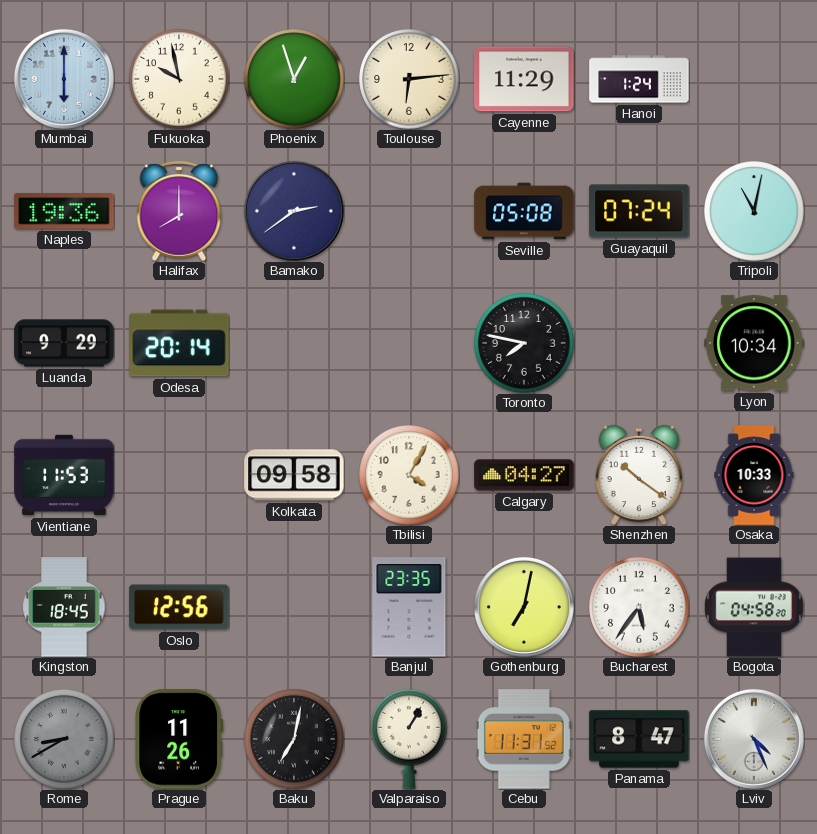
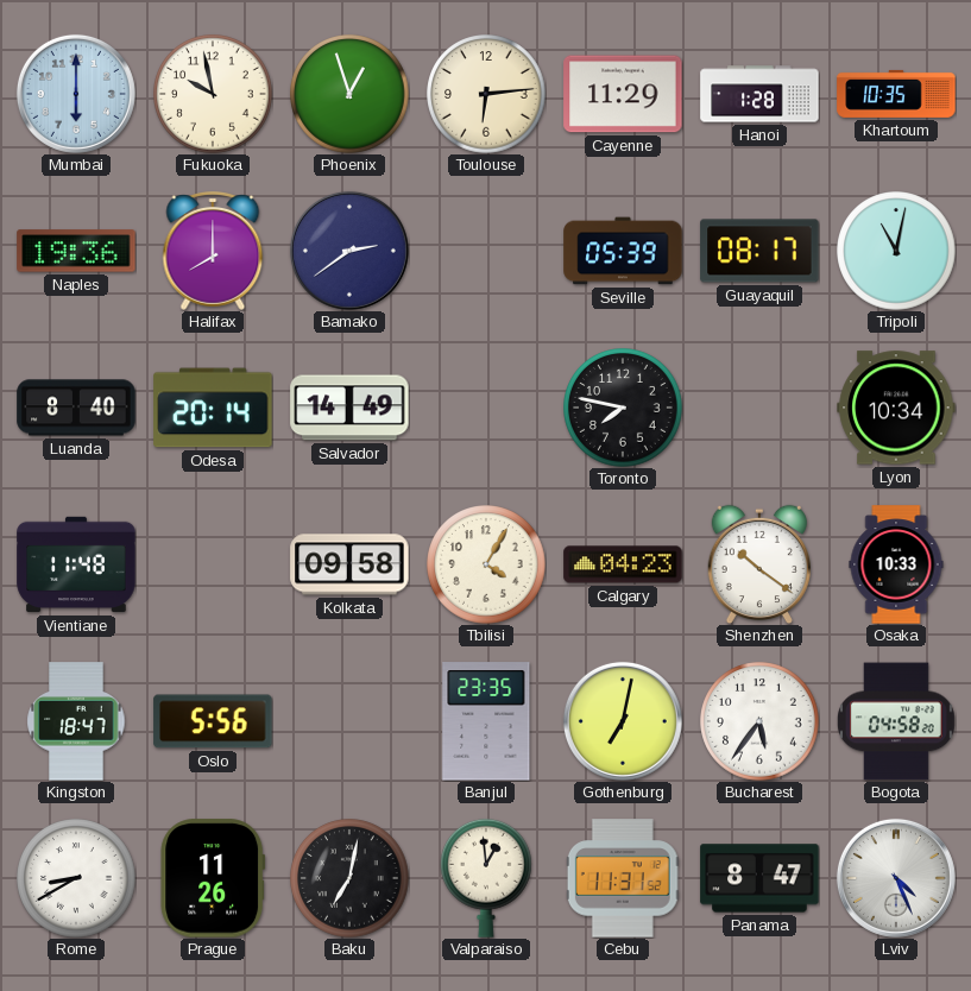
Hanoi: 1:24 -> 1:28 (759, 94)
Khartoum: none -> 10:35 (896, 94)
Seville: 05:08 -> 05:39 (623, 251)
Guayaquil: 07:24 -> 08:17 (759, 251)
Luanda: 9:29 -> 8:40 (76, 408)
Salvador: none -> 14:49 (349, 408)
Vientiane: 11:53 -> 11:48 (76, 564)
Calgary: 04:27 -> 04:23 (623, 564)
Kingston: 18:45 -> 18:47 (76, 721)
Oslo: 12:56 -> 5:56 (213, 721)
Rome dial: grey -> white (76, 878)
Valparaiso: 1:05 -> 12:59 (487, 878)
